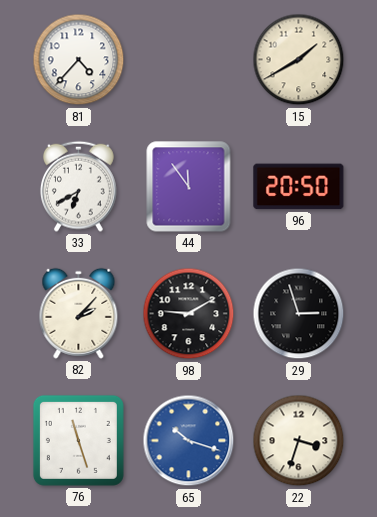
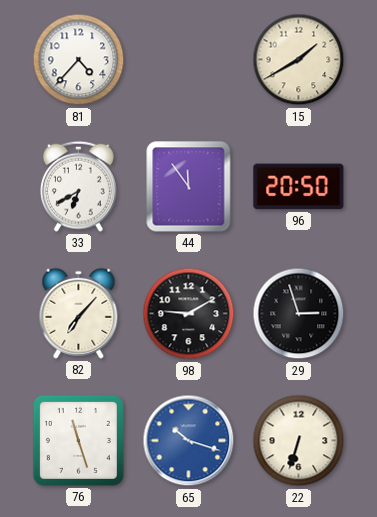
82: 2:07 -> 7:07 (79, 313)
22: 3:33 -> 6:33 (299, 441)
